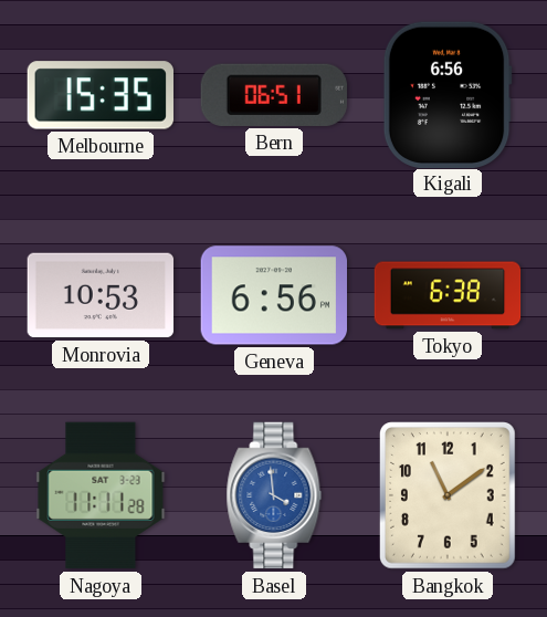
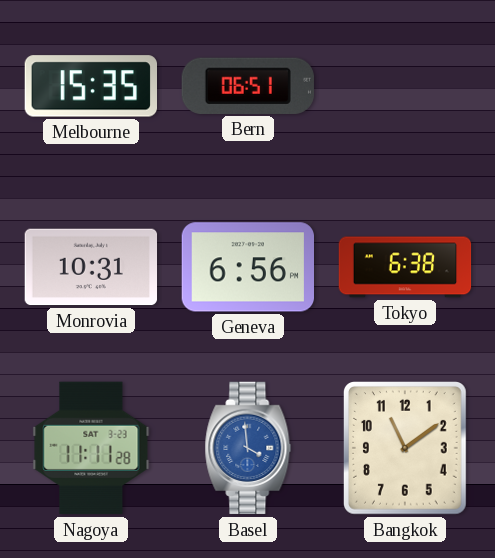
Kigali: 6:56 -> none (448, 94)
Monrovia: 10:53 -> 10:31 (91, 267)
